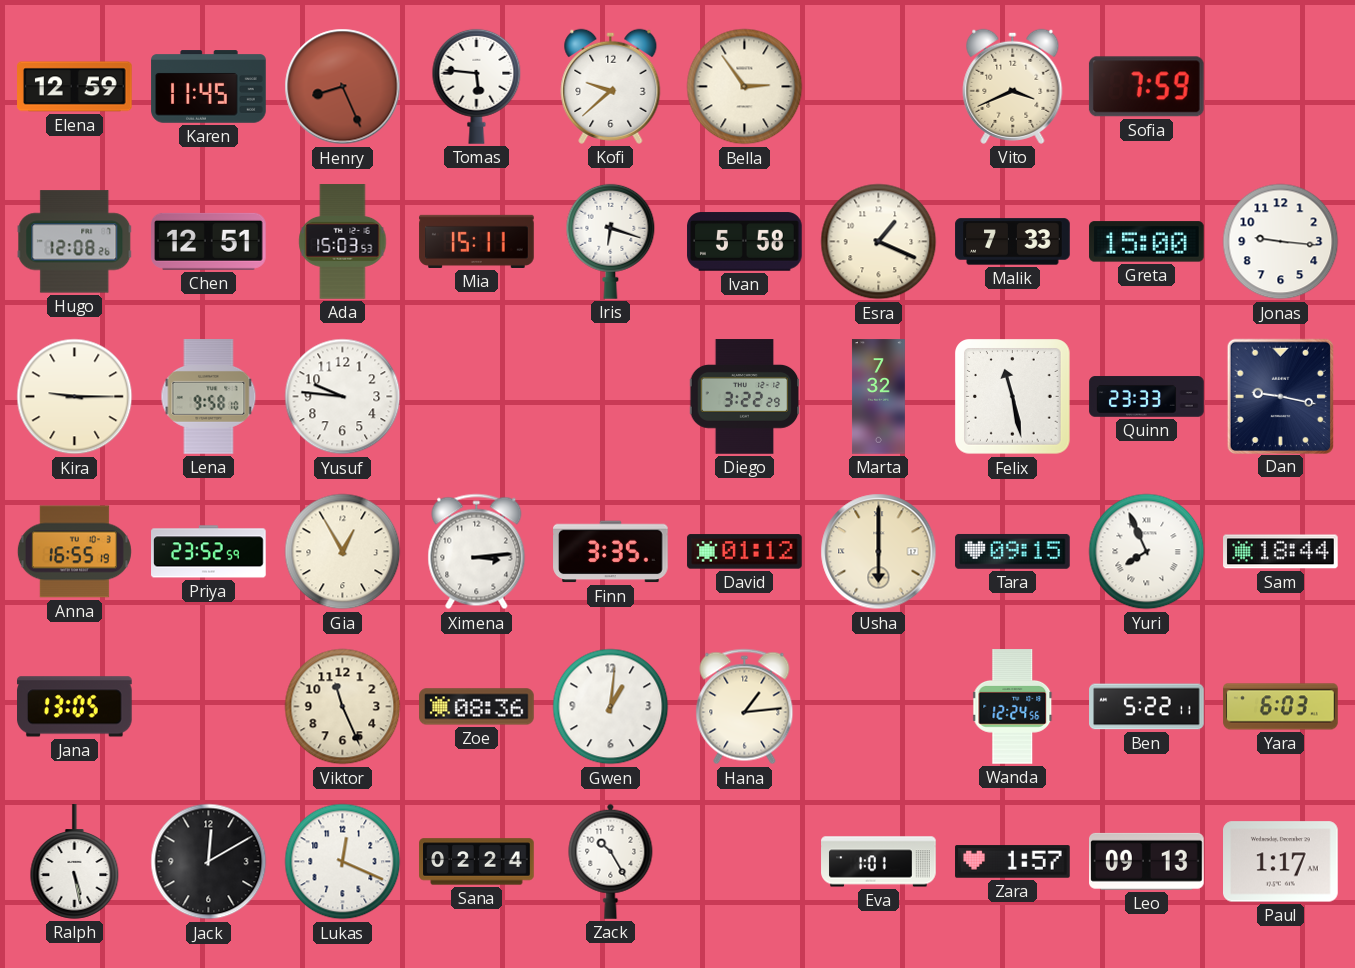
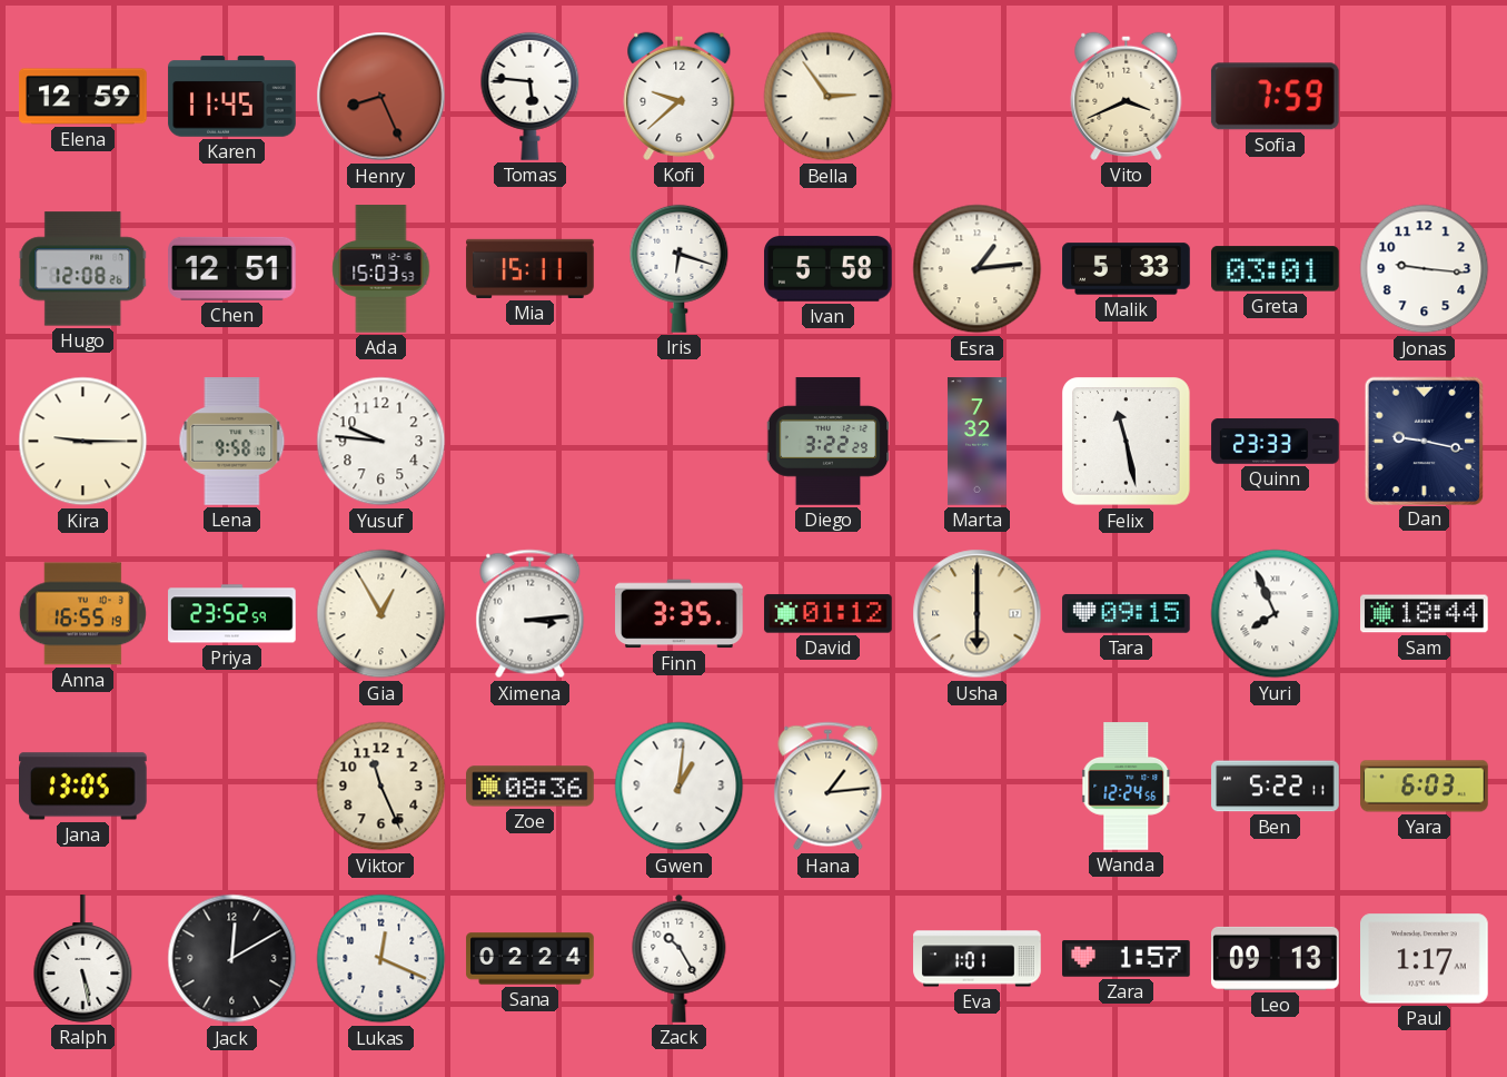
Esra: 1:19 -> 1:14 (978, 269)
Malik: 7:33 -> 5:33 (1127, 269)
Greta: 15:00 -> 03:01 (1276, 269)
